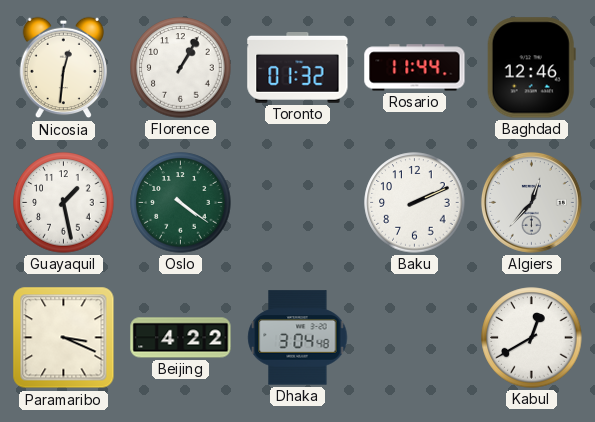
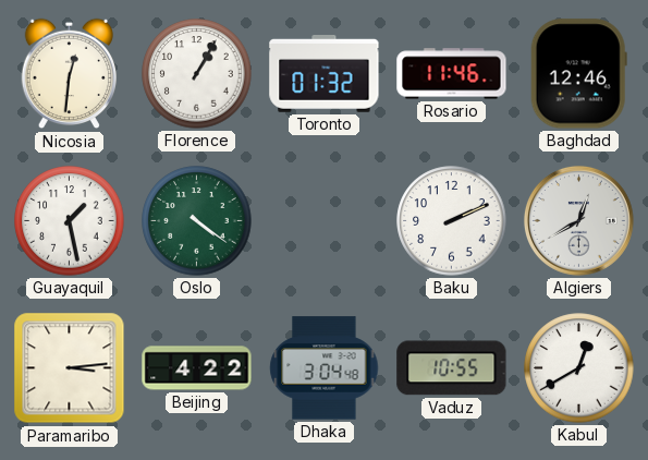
Rosario: 11:44 -> 11:46 (452, 74)
Algiers: 12:37 -> 12:40 (578, 220)
Paramaribo: 3:19 -> 3:14 (70, 368)
Vaduz: none -> 10:55 (452, 368)
